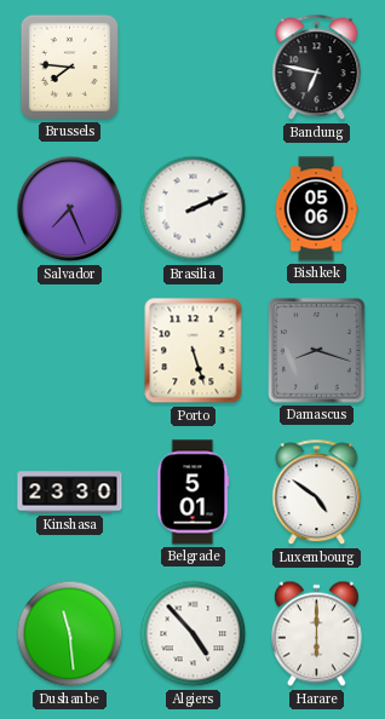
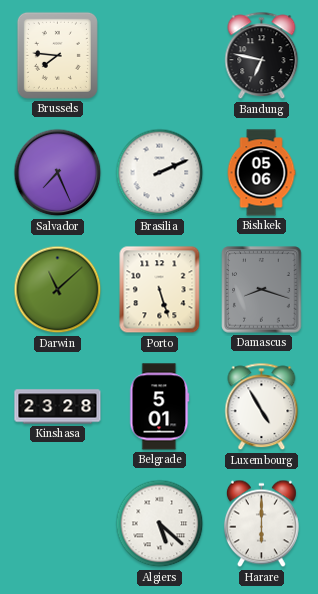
Darwin: none -> 11:08 (58, 290)
Kinshasa: 23:30 -> 23:28 (58, 407)
Luxembourg: 4:51 -> 4:55 (262, 407)
Dushanbe: 11:29 -> none (70, 634)
Algiers: 4:53 -> 5:22 (160, 524)
